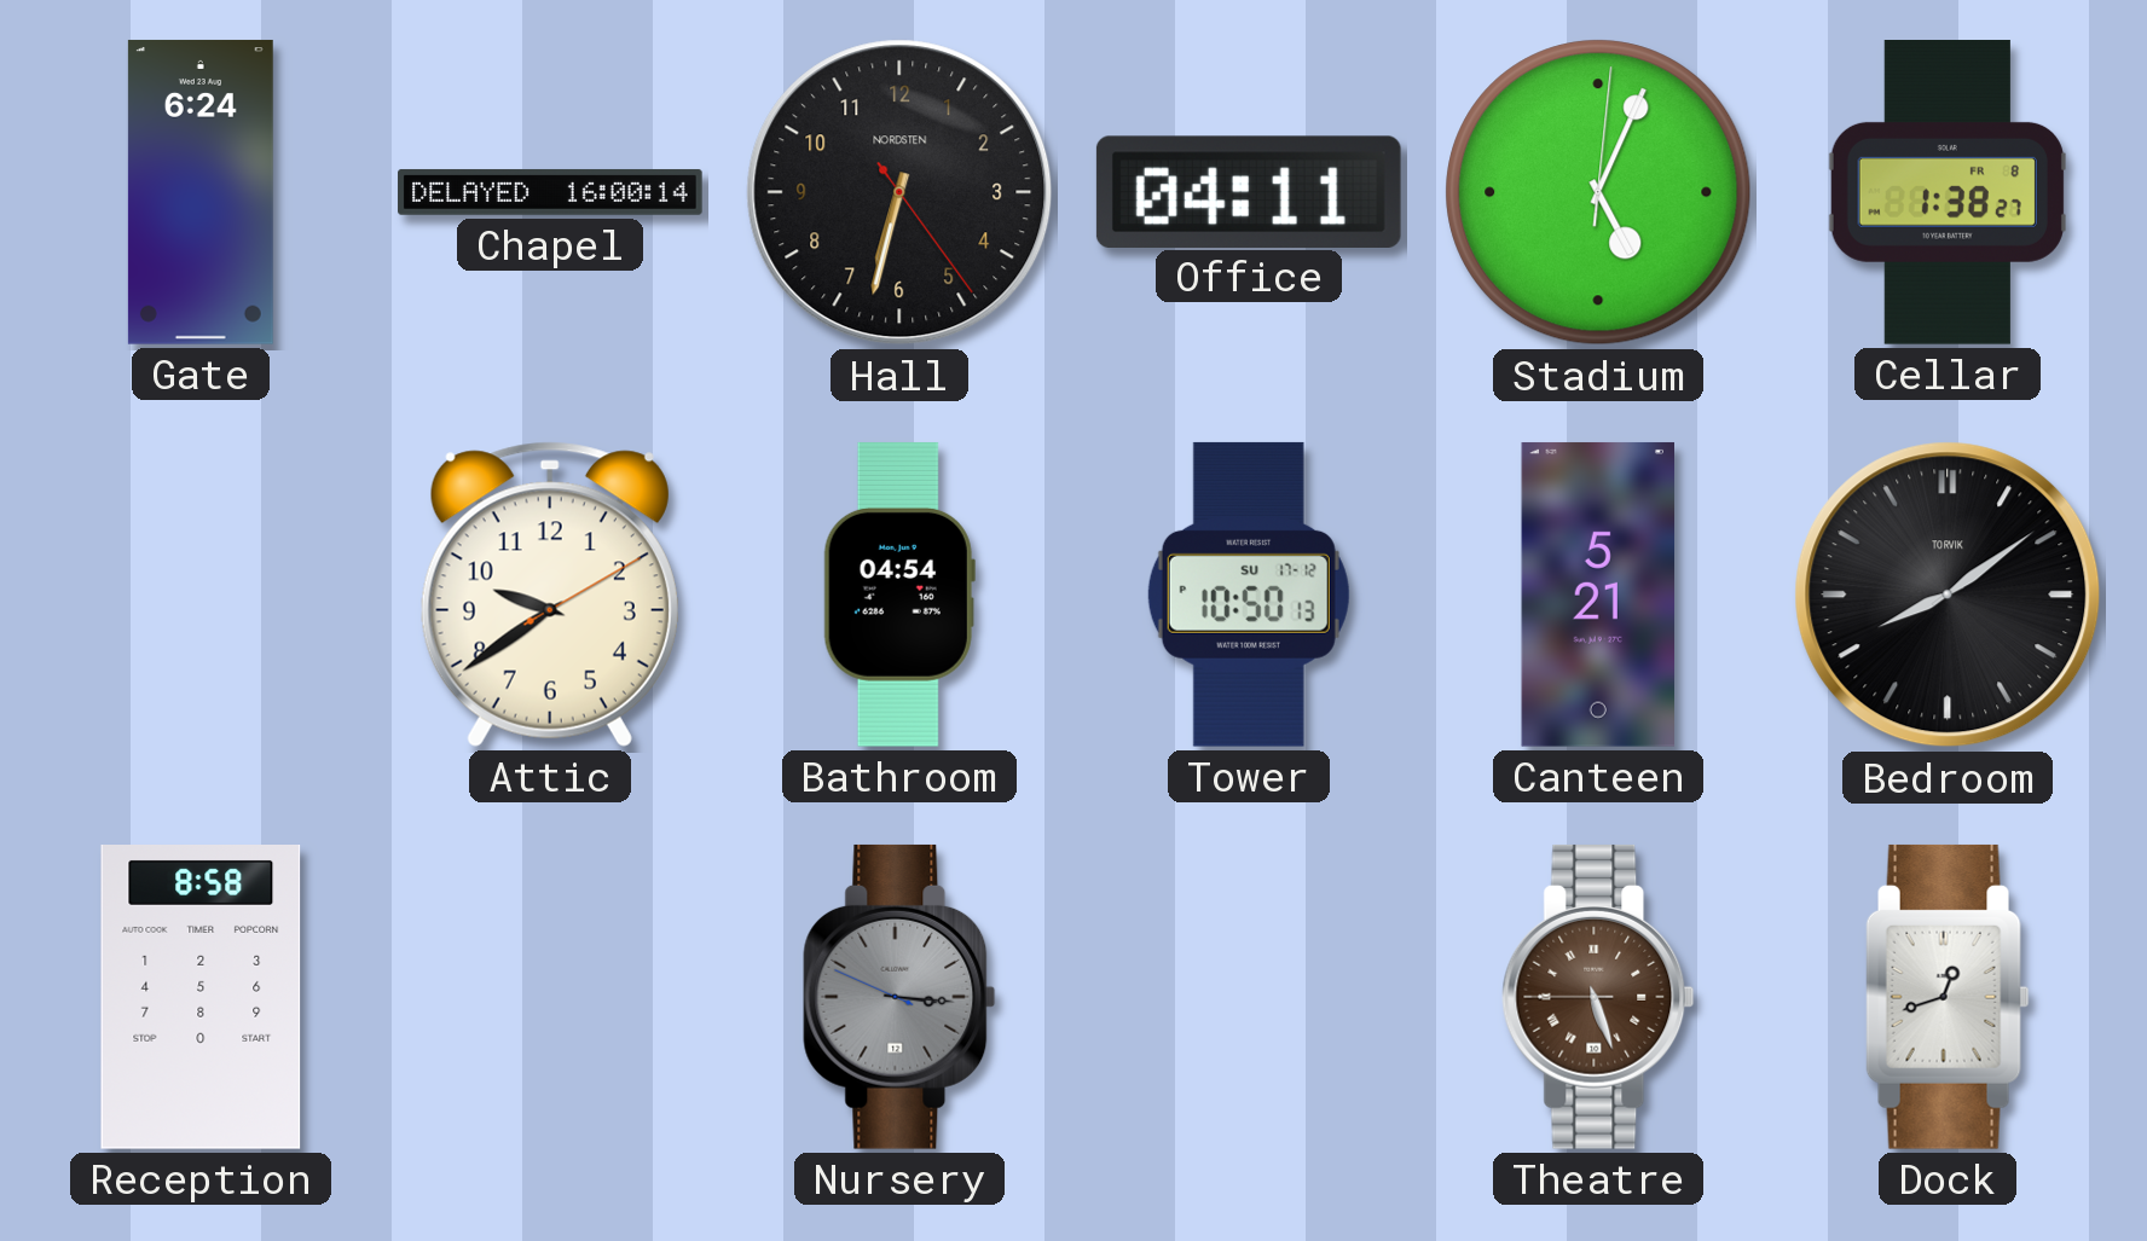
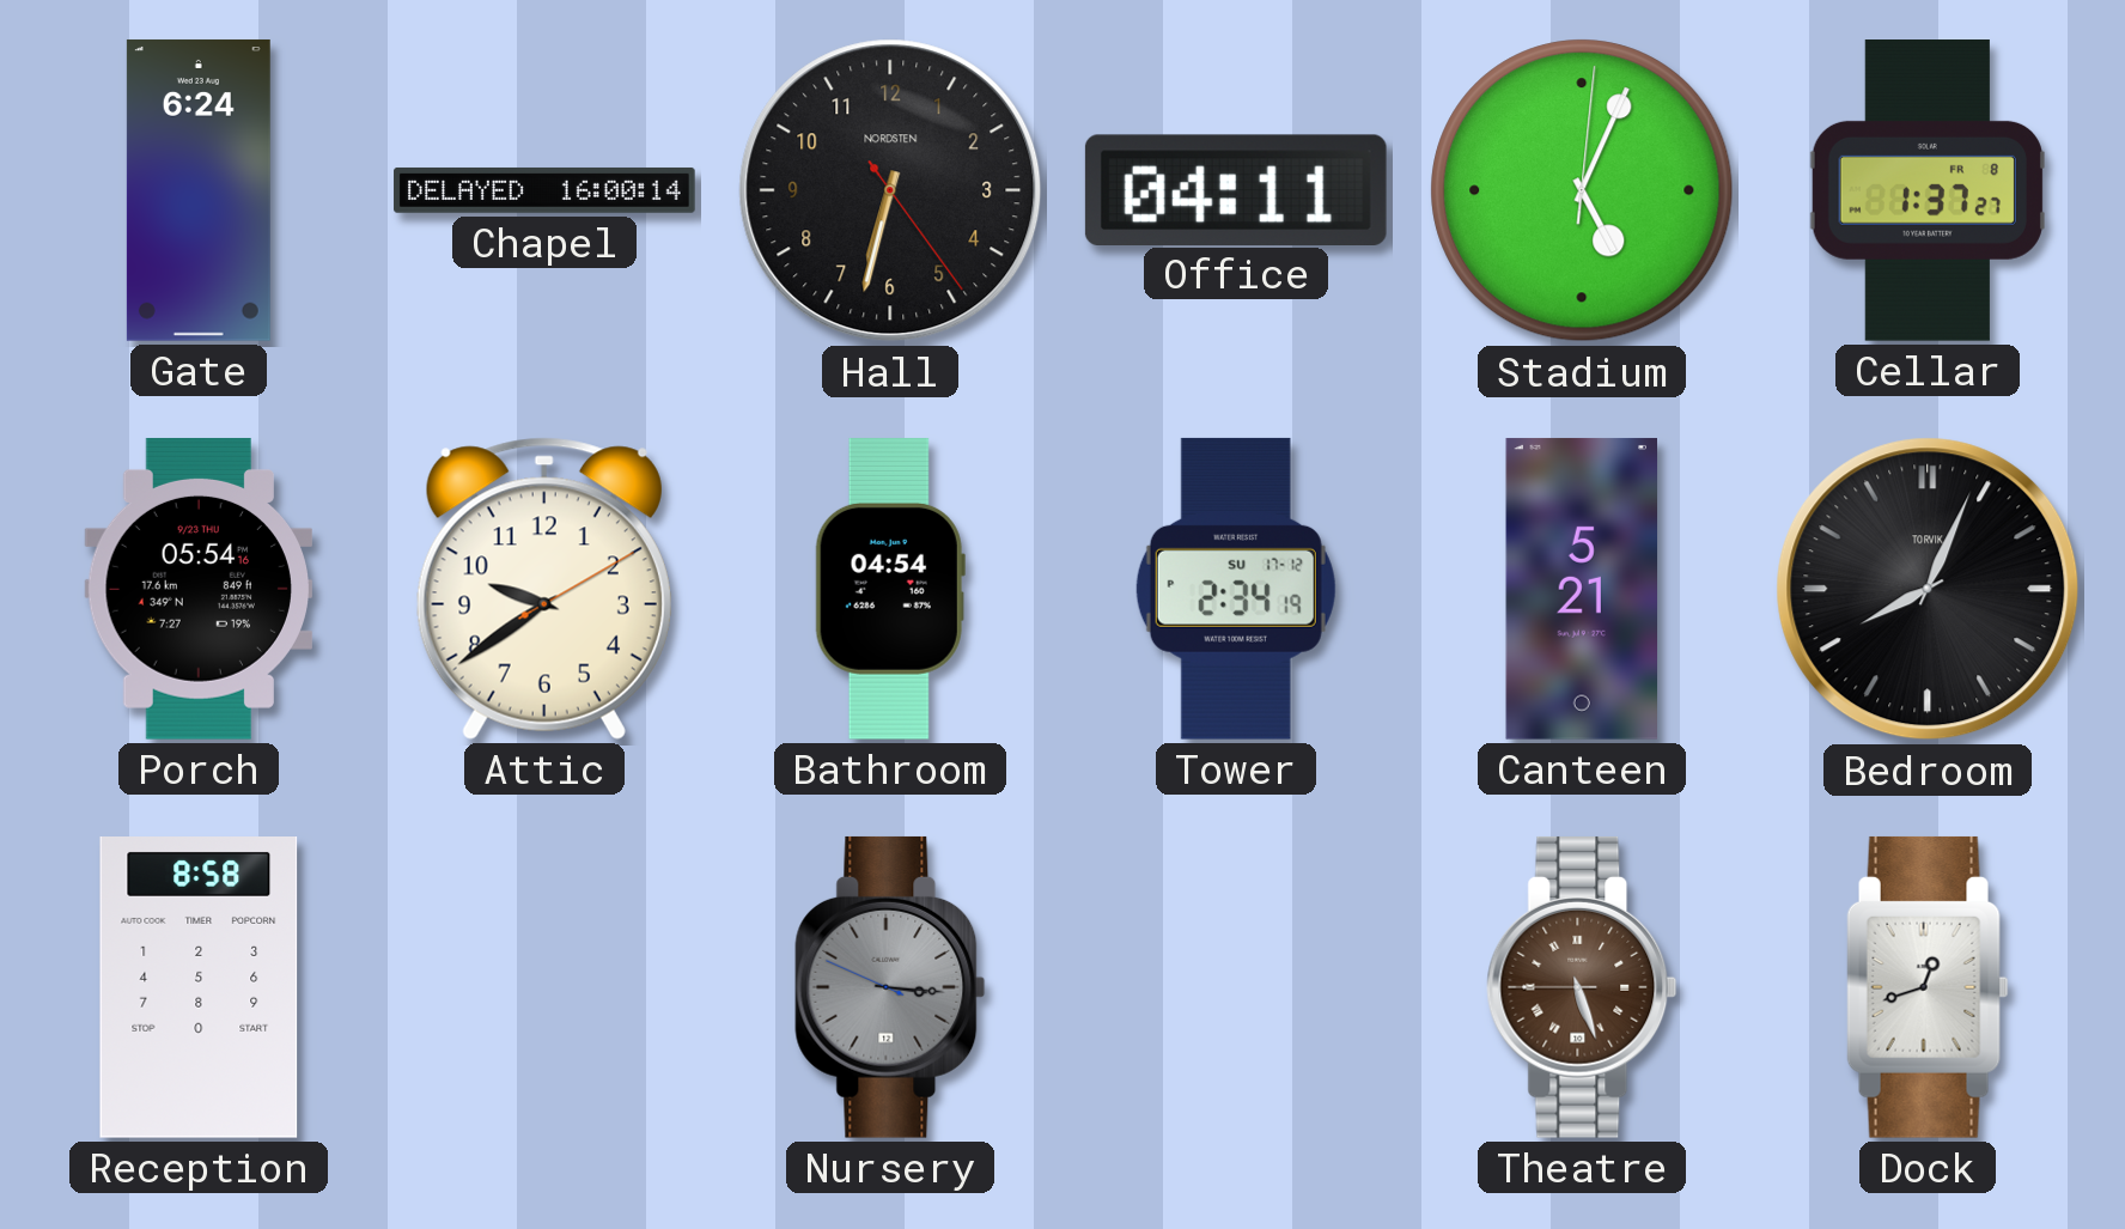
Cellar: 1:38 -> 1:37 (1928, 191)
Porch: none -> 05:54 (197, 589)
Tower: 10:50 -> 2:34 (1236, 589)
Bedroom: 8:09 -> 8:04 (1928, 589)
